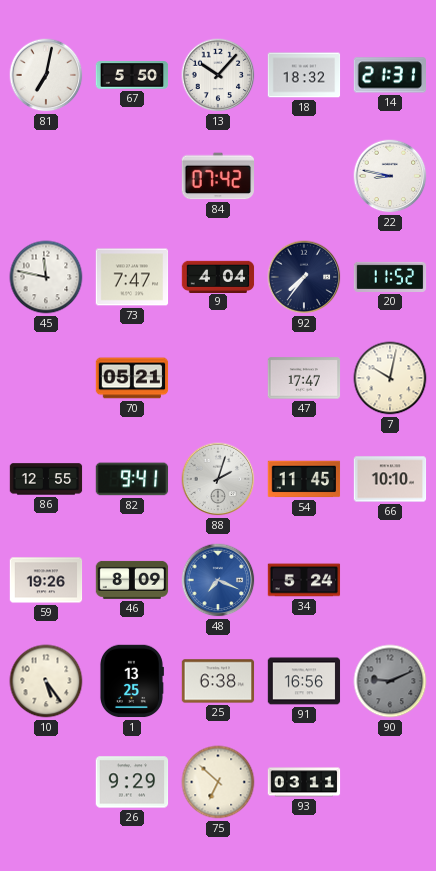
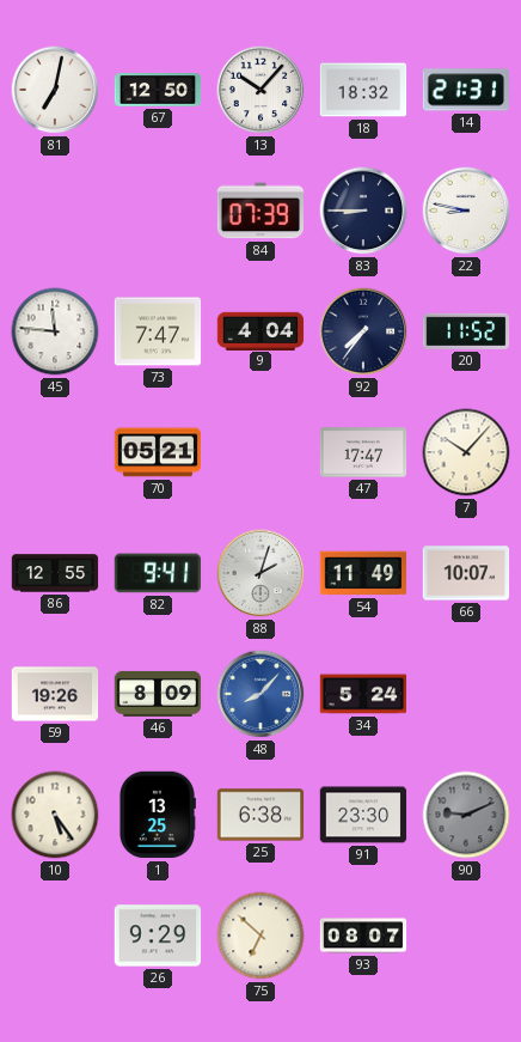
67: 5:50 -> 12:50 (158, 90)
84: 07:42 -> 07:39 (259, 211)
83: none -> 8:45 (363, 211)
45: 11:47 -> 11:46 (55, 331)
7: 10:02 -> 10:07 (466, 452)
54: 11:45 -> 11:49 (363, 573)
66: 10:10 -> 10:07 (466, 573)
48: 7:19 -> 8:07 (260, 694)
91: 16:56 -> 23:30 (363, 815)
93: 03:11 -> 08:07 (363, 936)
